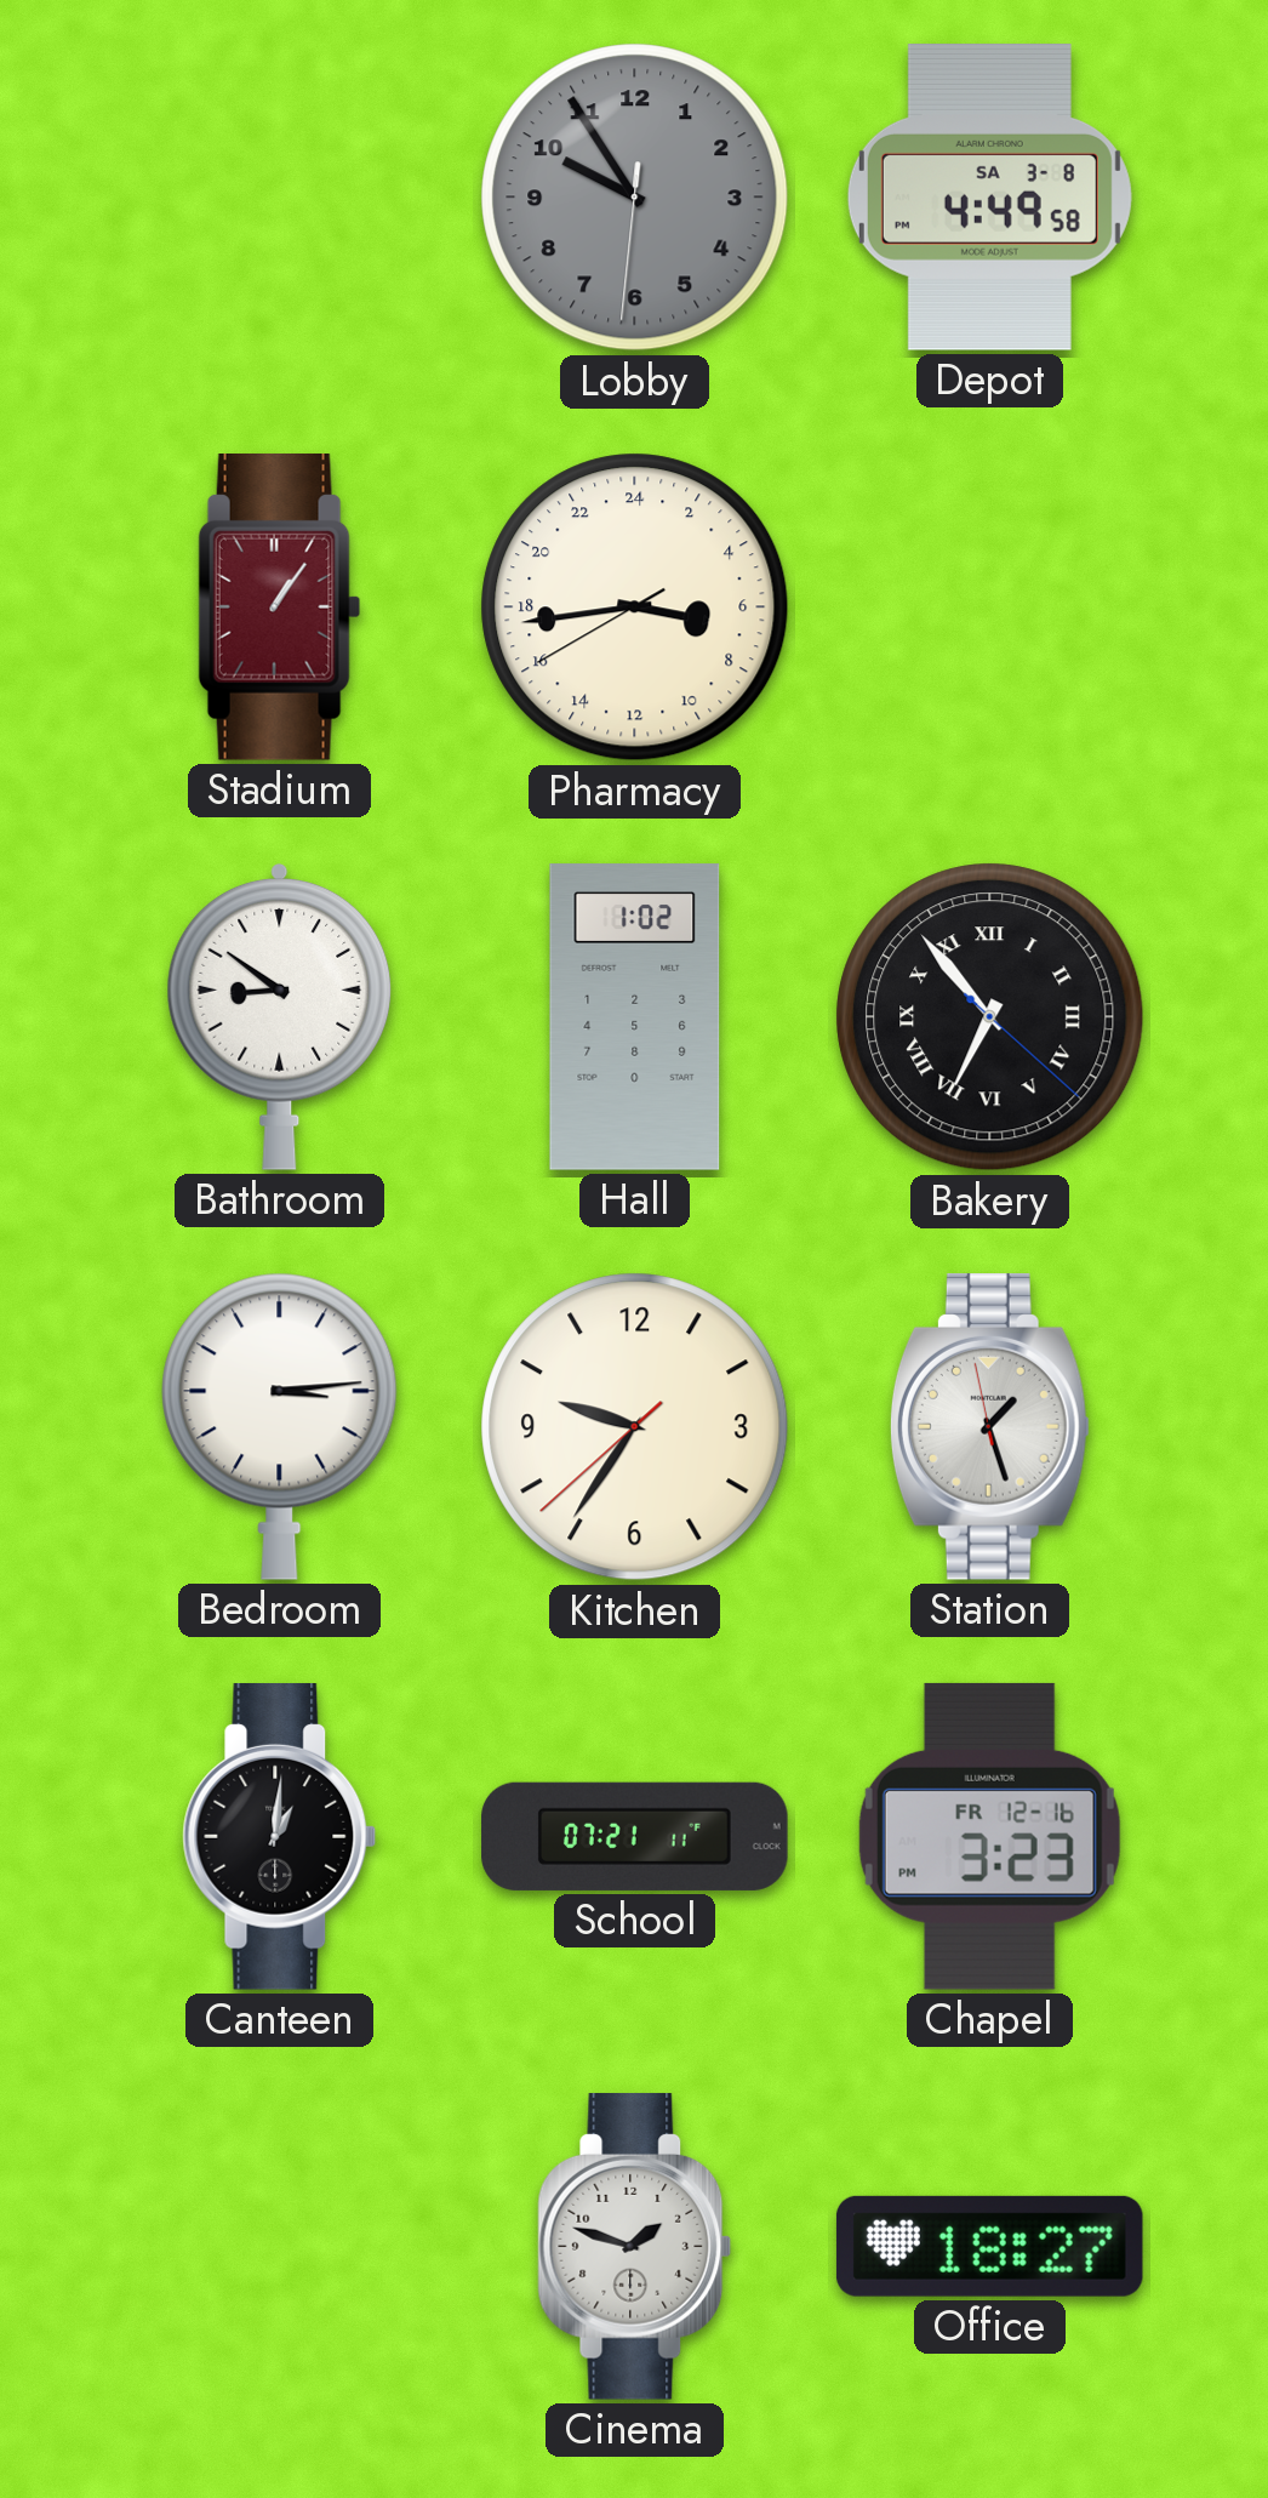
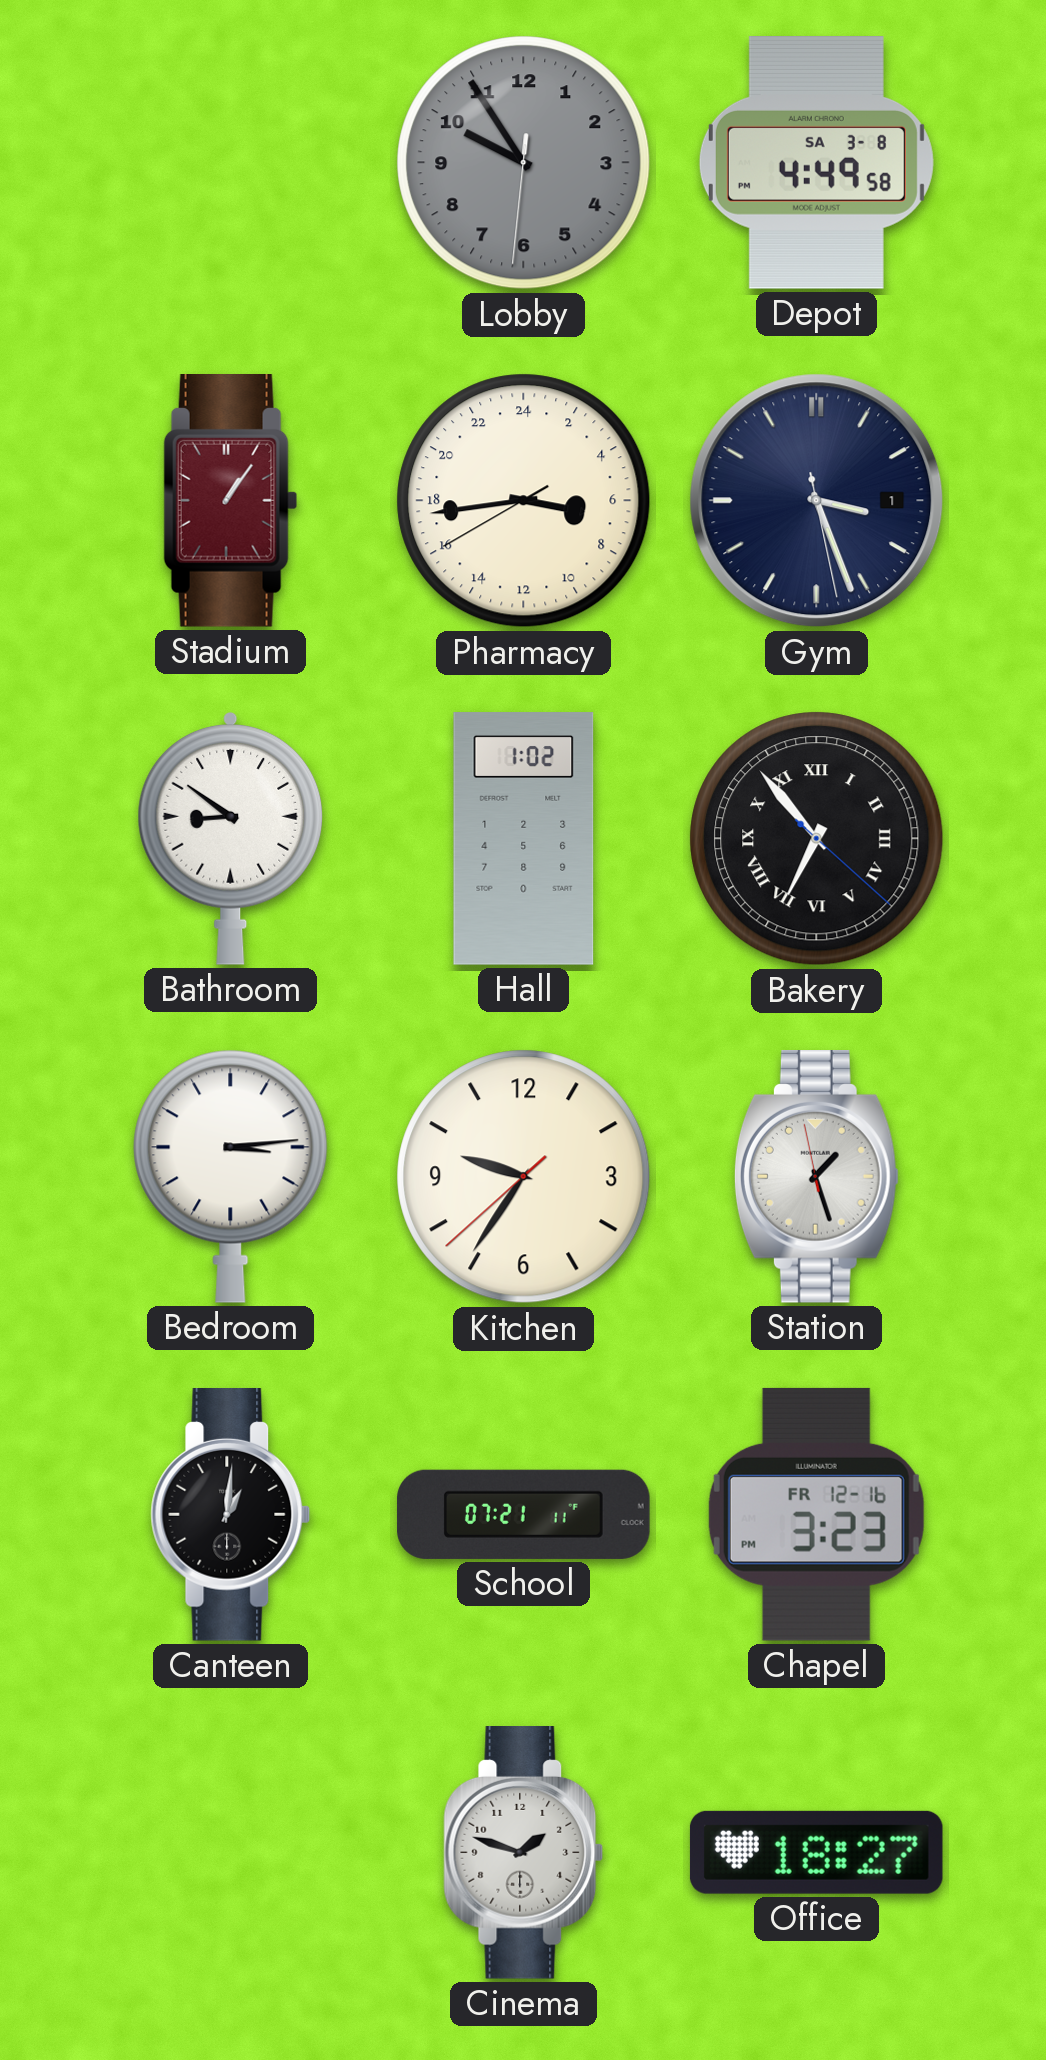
Gym: none -> 3:26 (817, 501)
